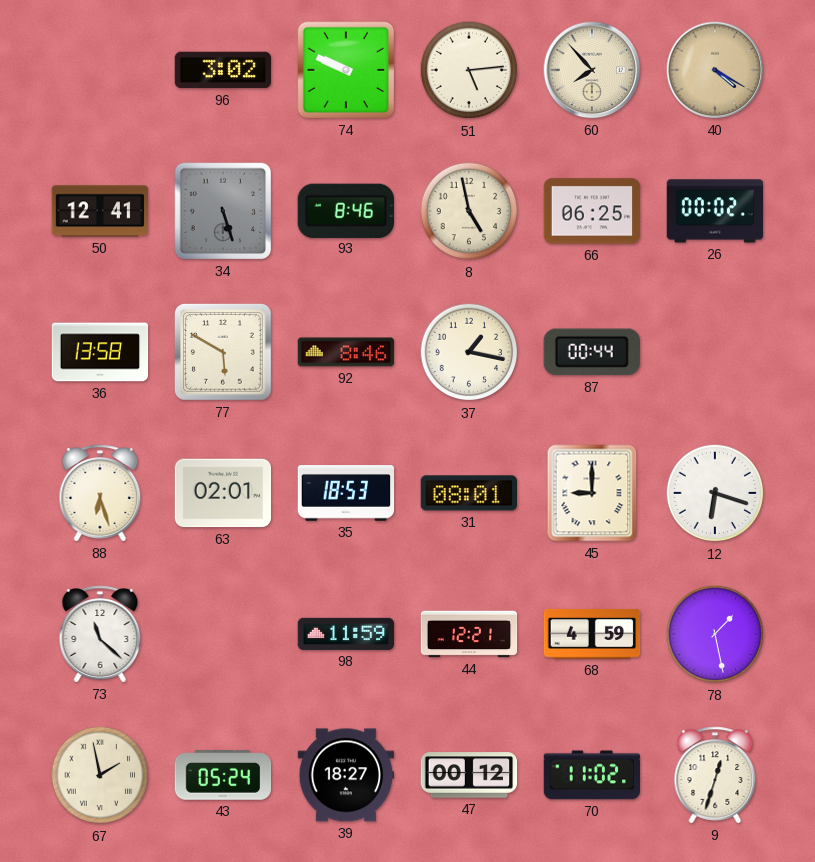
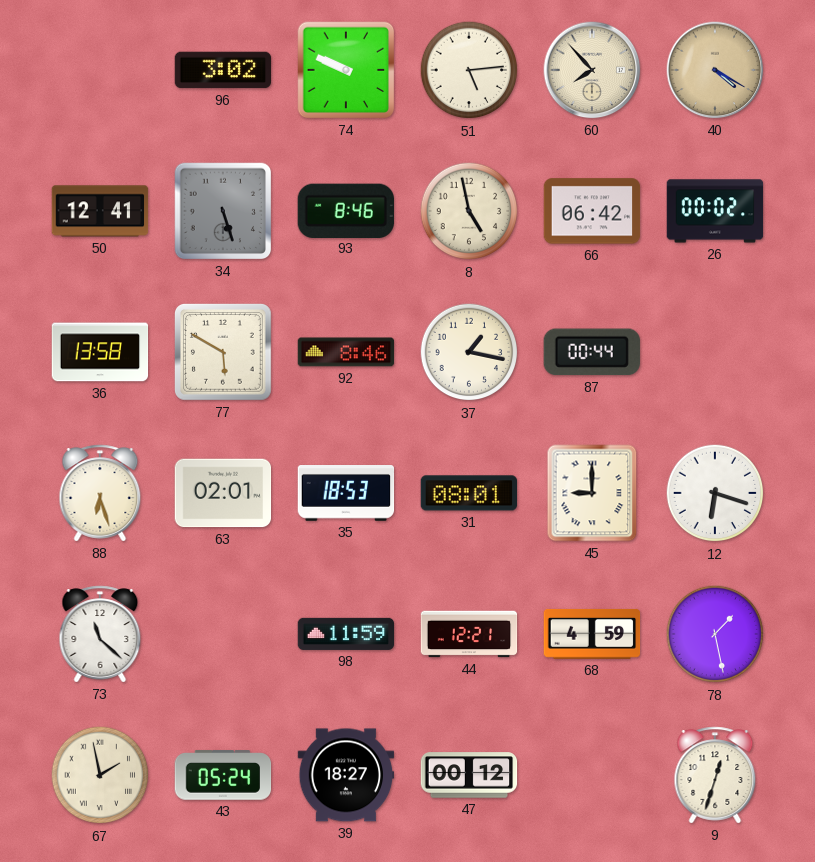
66: 06:25 -> 06:42 (592, 211)
70: 11:02 -> none (592, 775)
